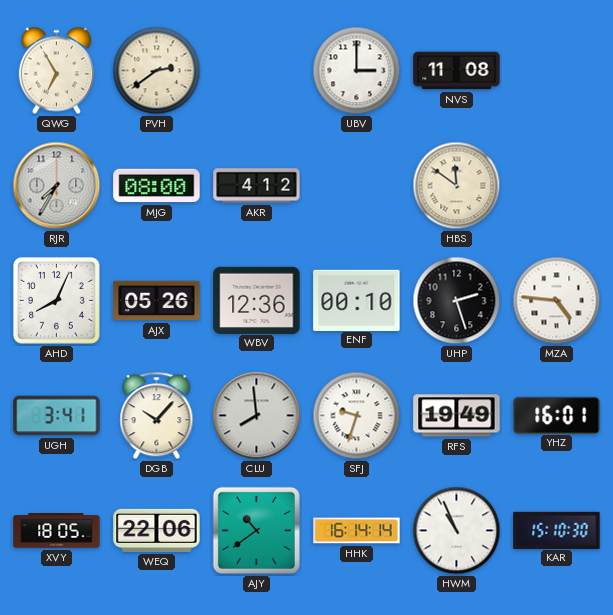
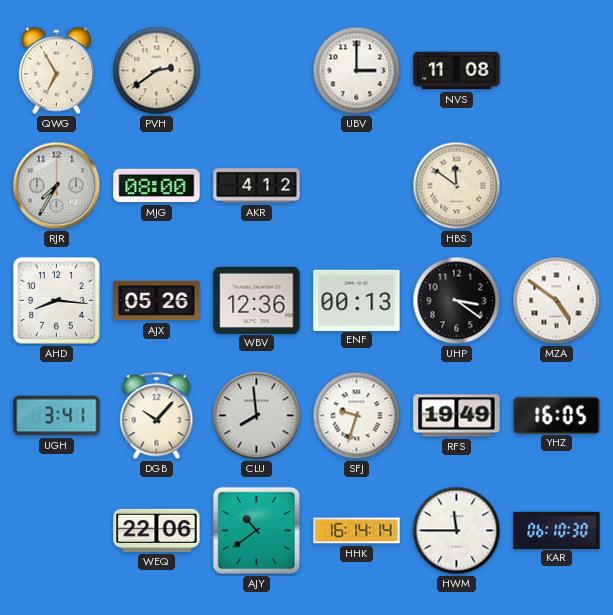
AHD: 8:04 -> 8:16 (57, 301)
ENF: 00:10 -> 00:13 (357, 300)
UHP: 2:27 -> 3:21 (457, 301)
MZA: 4:46 -> 4:51 (557, 301)
YHZ: 16:01 -> 16:05 (557, 415)
XVY: 18:05 -> none (57, 531)
HWM: 10:56 -> 11:45 (457, 531)
KAR: 15:10 -> 06:10 (557, 530)
